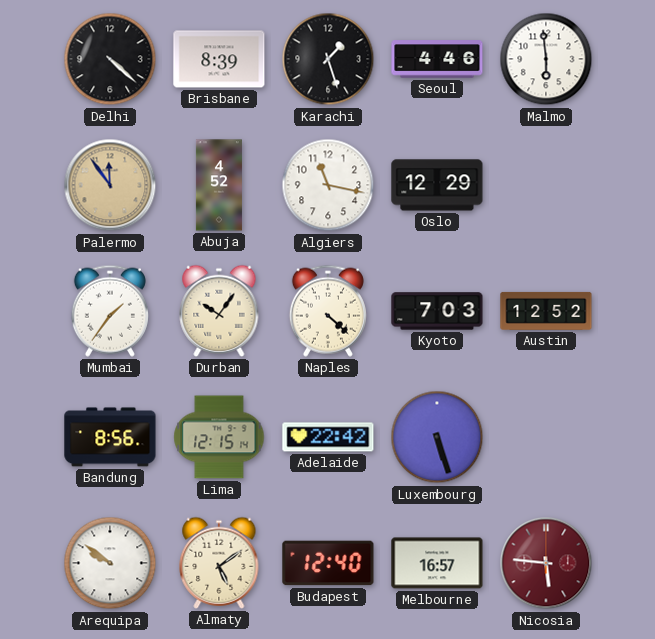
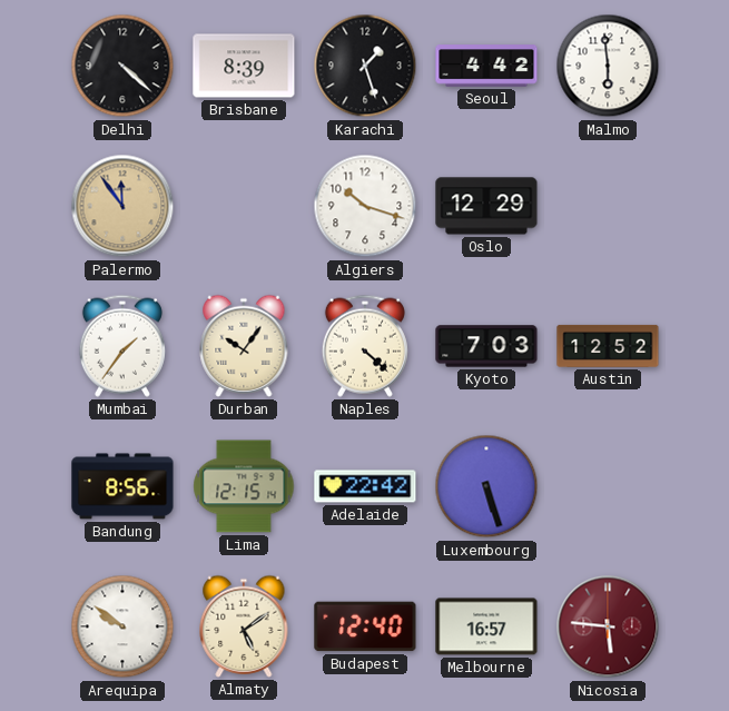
Seoul: 4:46 -> 4:42 (486, 66)
Abuja: 4:52 -> none (219, 185)
Algiers: 11:17 -> 10:18 (365, 206)
